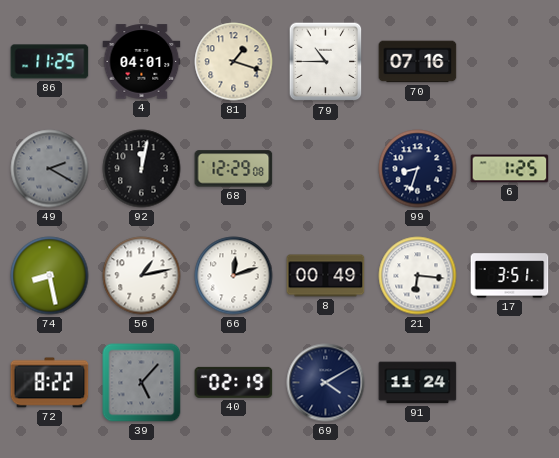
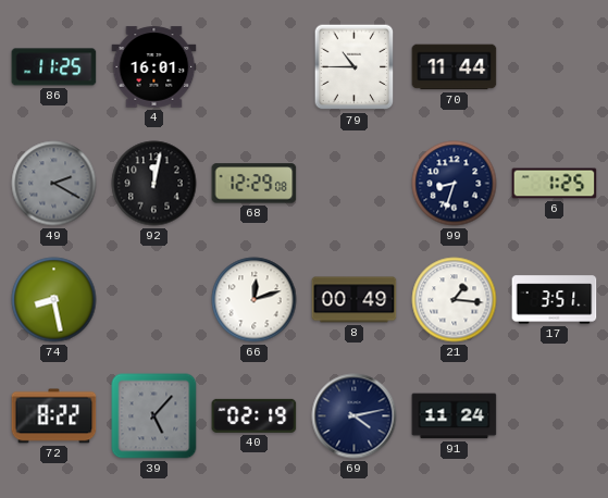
4: 04:01 -> 16:01 (154, 67)
81: 1:18 -> none (234, 62)
70: 07:16 -> 11:44 (455, 67)
56: 1:13 -> none (142, 276)
21: 6:16 -> 1:16 (455, 300)
69: 4:10 -> 4:13 (355, 416)
